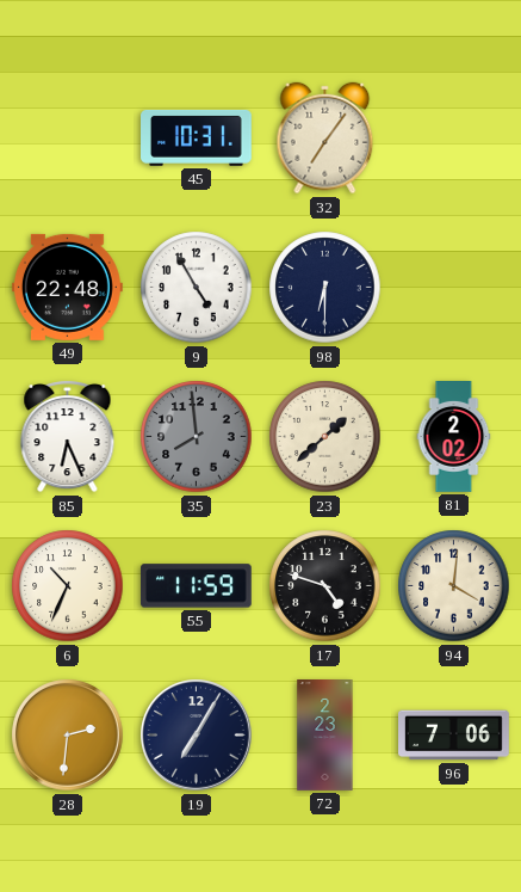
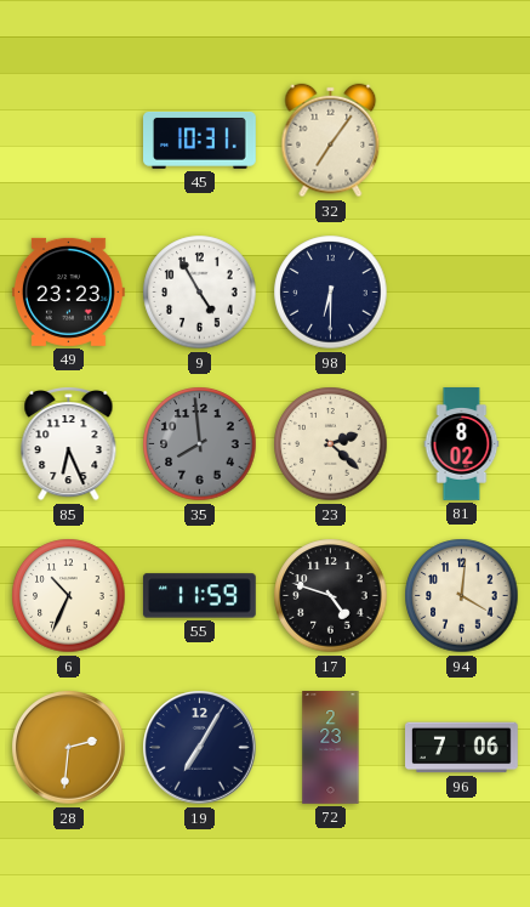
49: 22:48 -> 23:23 (68, 291)
23: 1:38 -> 2:22 (331, 444)
81: 2:02 -> 8:02 (462, 444)
